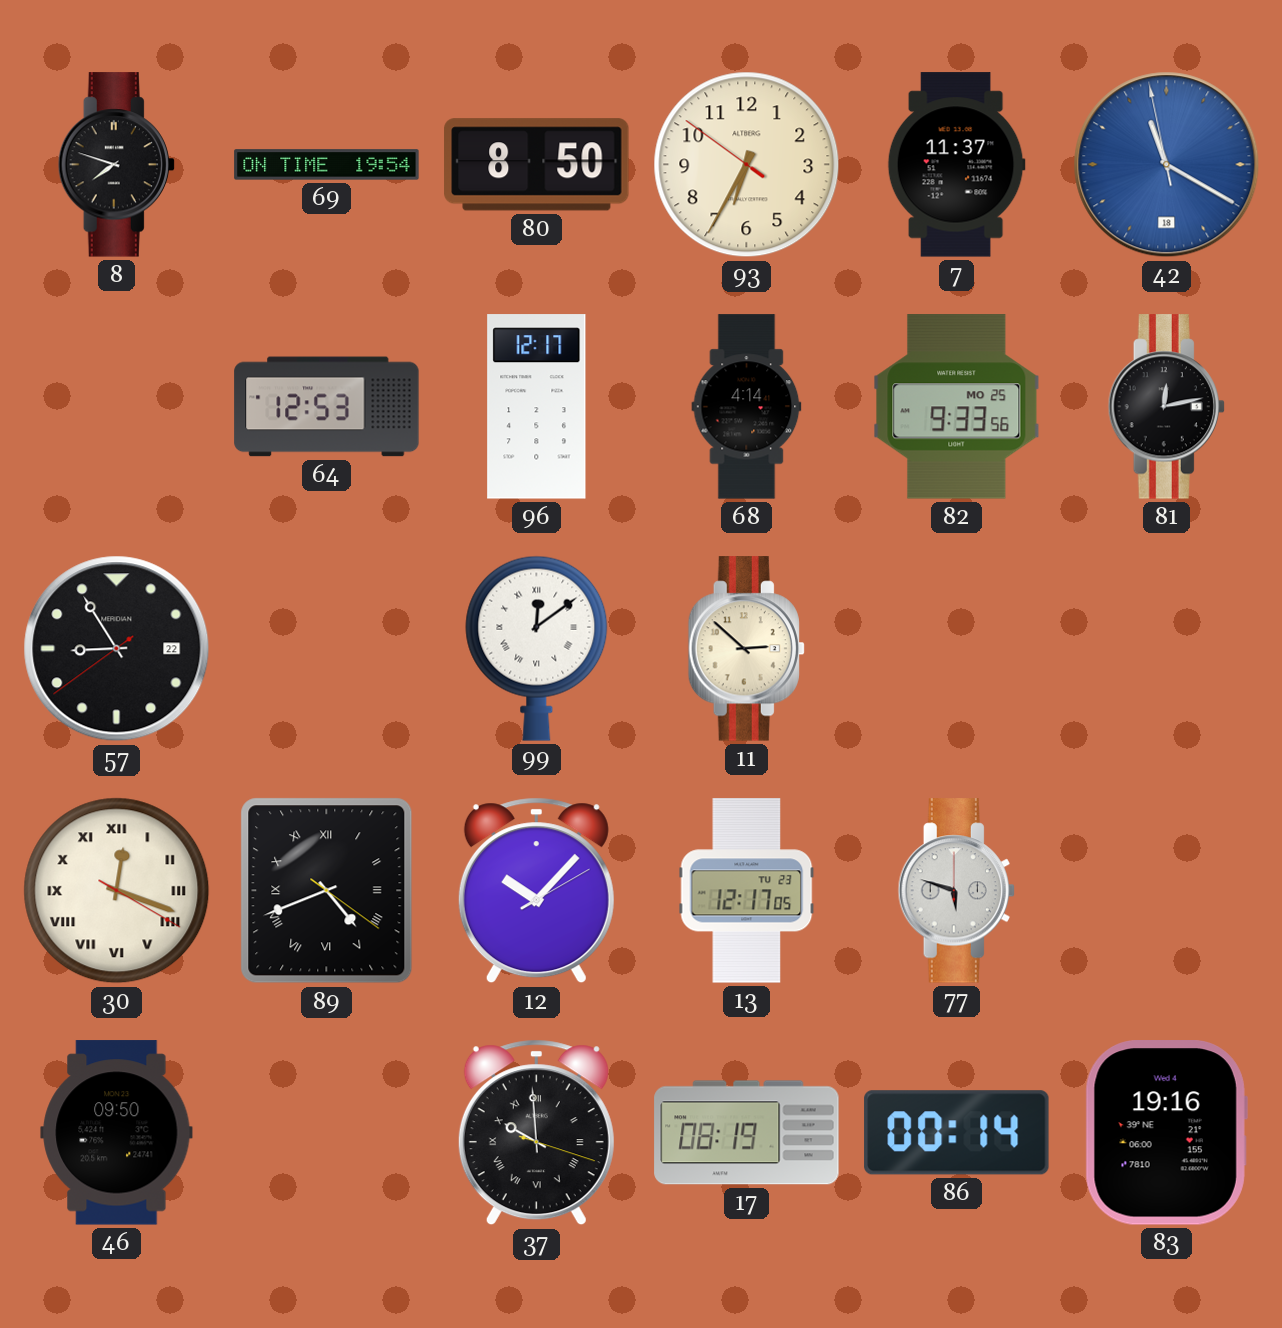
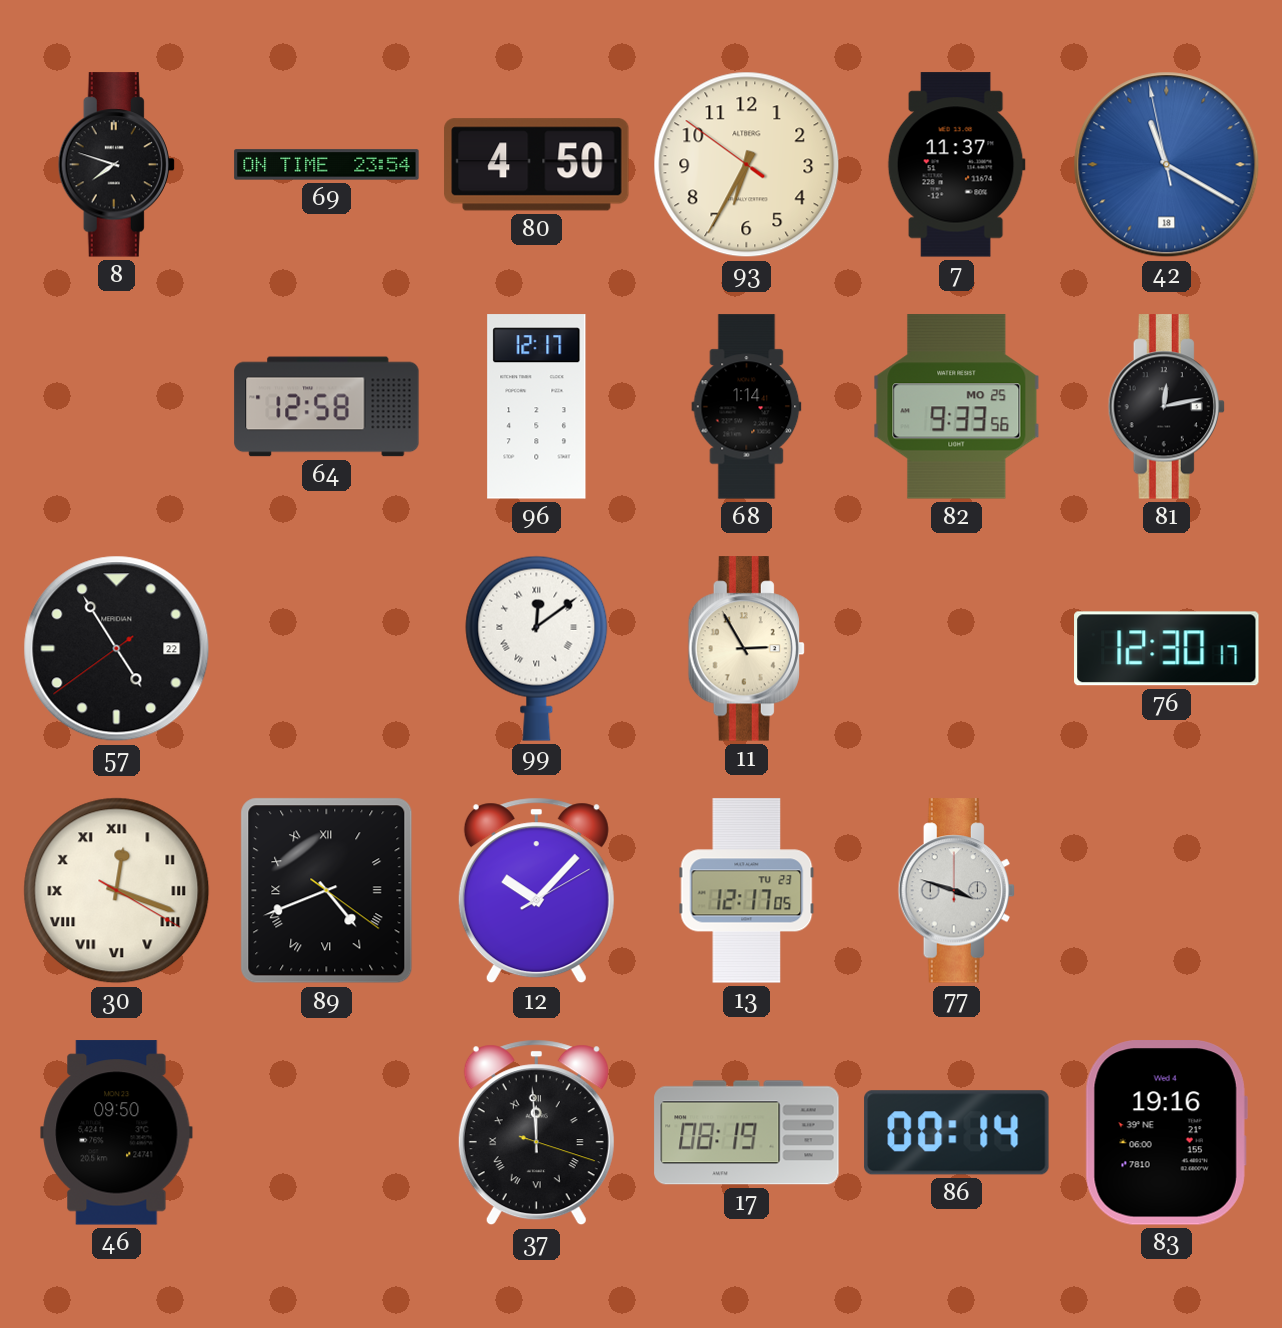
69: 19:54 -> 23:54 (327, 165)
80: 8:50 -> 4:50 (537, 165)
64: 12:53 -> 12:58 (327, 407)
68: 4:14 -> 1:14 (747, 407)
57: 8:54 -> 4:54 (117, 649)
11: 2:52 -> 2:55 (746, 649)
76: none -> 12:30 (1167, 649)
77: 5:48 -> 3:48 (956, 891)
37: 9:59 -> 11:59 (536, 1133)
